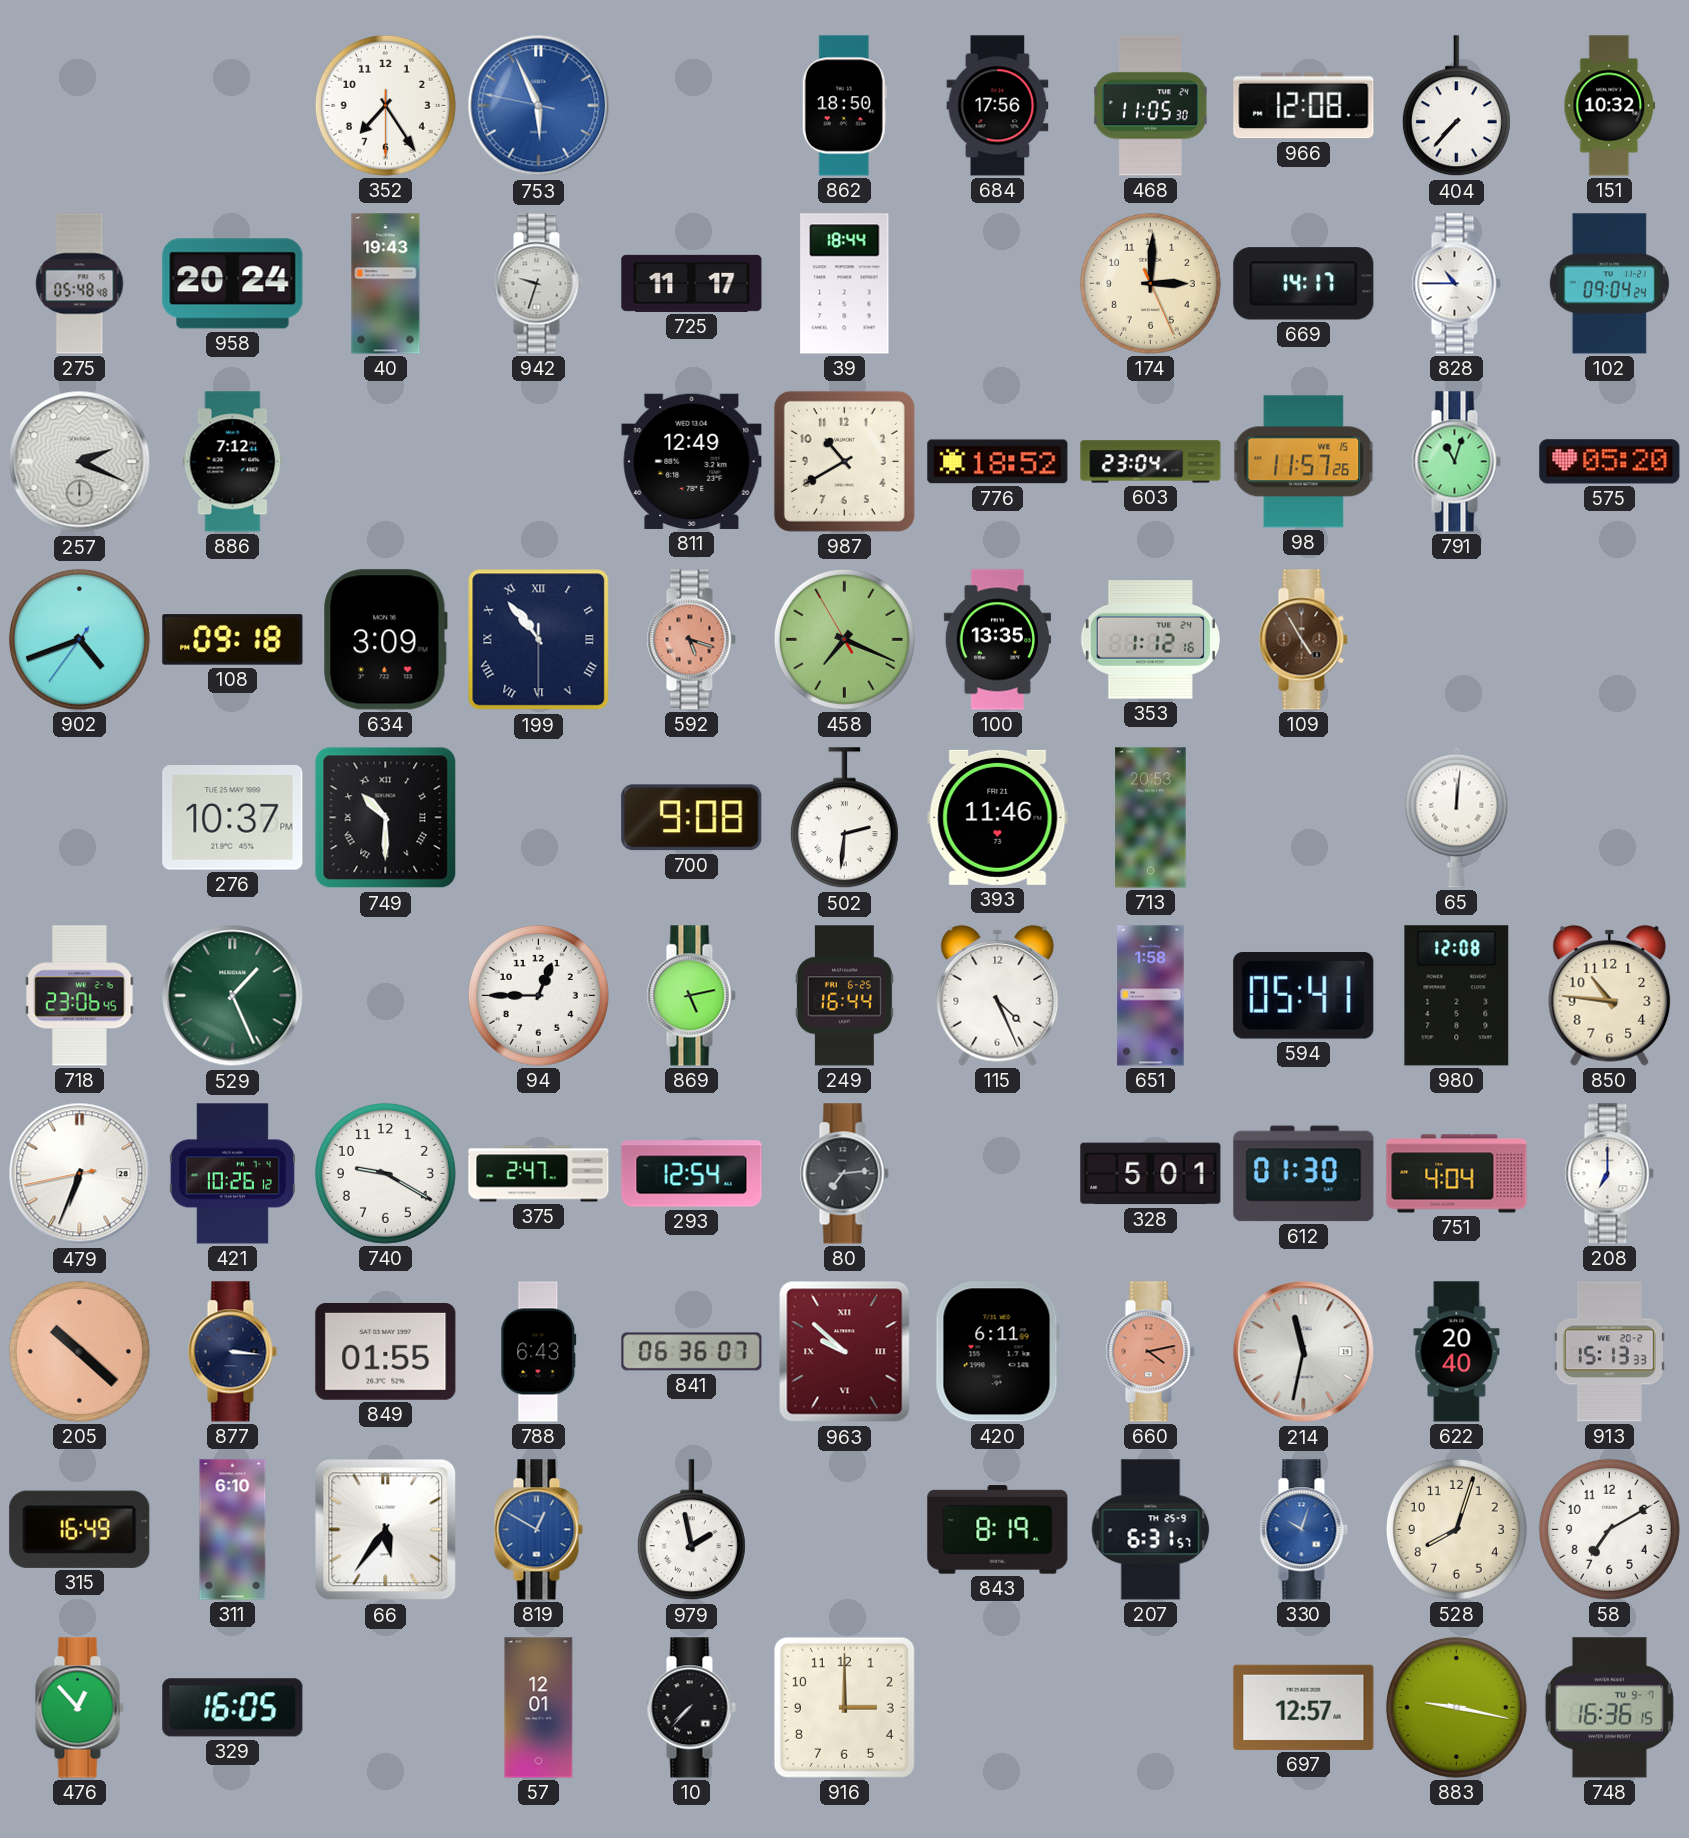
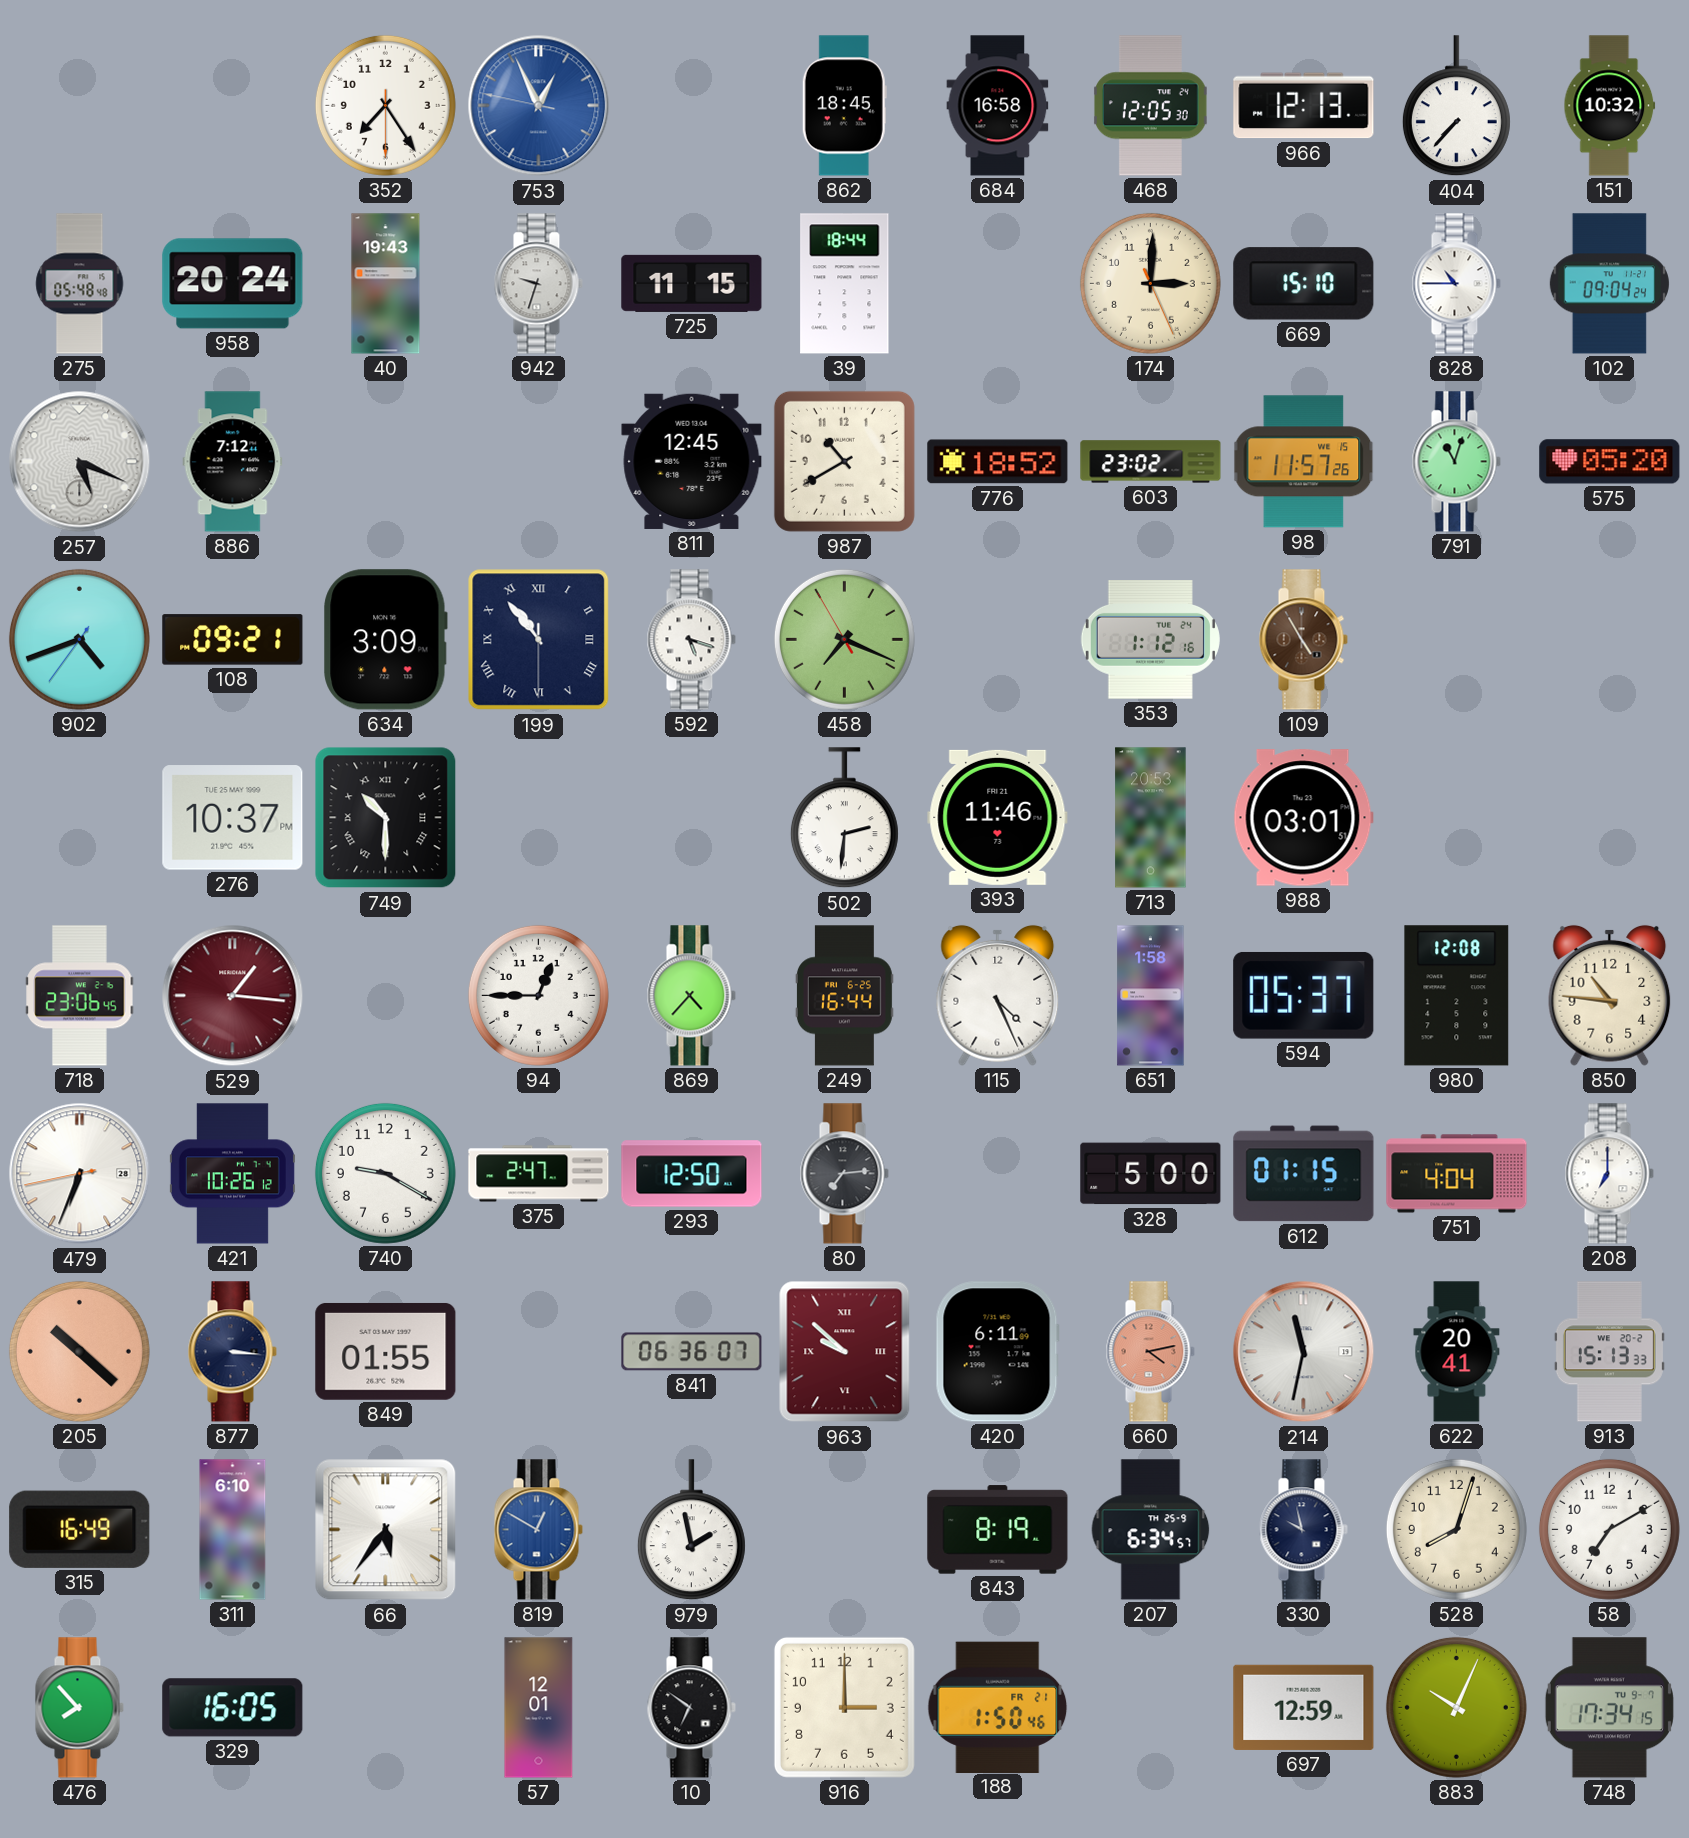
753: 5:55 -> 12:55 (539, 106)
862: 18:50 -> 18:45 (844, 106)
684: 17:56 -> 16:58 (998, 106)
468: 11:05 -> 12:05 (1150, 106)
966: 12:08 -> 12:13 (1304, 106)
725: 11:17 -> 11:15 (692, 283)
669: 14:17 -> 15:10 (1304, 284)
257: 2:19 -> 5:19 (80, 462)
811: 12:49 -> 12:45 (692, 461)
603: 23:04 -> 23:02 (1151, 462)
108: 09:18 -> 09:21 (233, 640)
592 dial: salmon -> white (691, 640)
100: 13:35 -> none (997, 640)
700: 9:08 -> none (692, 818)
988: none -> 03:01 (1303, 818)
65: 12:01 -> none (1457, 817)
529: 1:26 -> 1:16 (233, 996)
529 dial: green -> burgundy (233, 996)
869: 5:13 -> 4:37 (691, 996)
594: 05:41 -> 05:37 (1304, 995)
293: 12:54 -> 12:50 (692, 1174)
328: 5:01 -> 5:00 (1151, 1174)
612: 01:30 -> 01:15 (1304, 1174)
788: 6:43 -> none (539, 1352)
622: 20:40 -> 20:41 (1457, 1352)
207: 6:31 -> 6:34 (1151, 1530)
330: 10:03 -> 9:58 (1303, 1530)
330 dial: blue -> navy (1303, 1530)
476: 12:53 -> 7:53 (79, 1708)
10: 7:37 -> 6:51 (691, 1708)
188: none -> 1:50 (998, 1707)
697: 12:57 -> 12:59 (1304, 1707)
883: 9:17 -> 10:04 (1456, 1707)
748: 16:36 -> 17:34 (1609, 1708)
